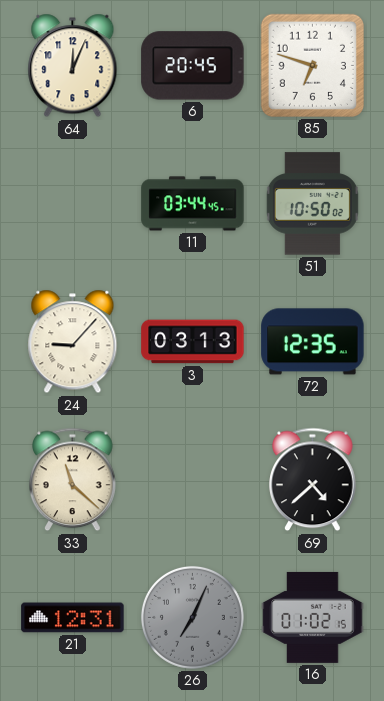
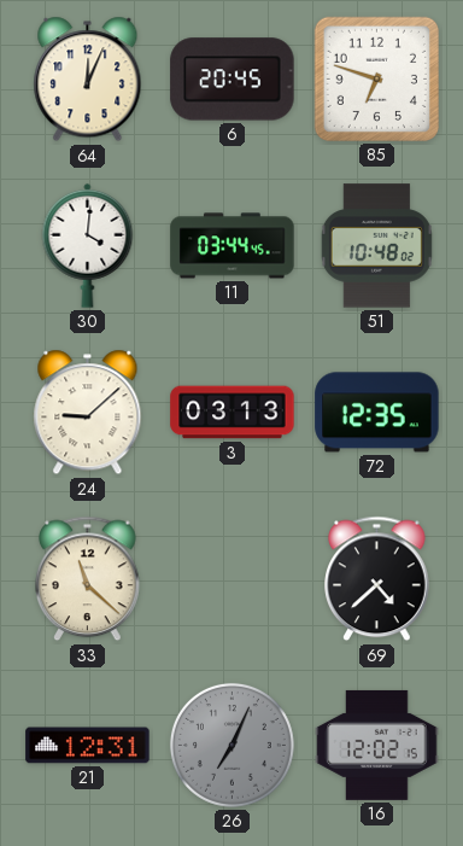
30: none -> 4:01 (88, 245)
51: 10:50 -> 10:48 (376, 246)
24: 9:07 -> 9:08 (88, 413)
16: 01:02 -> 12:02 (377, 745)
